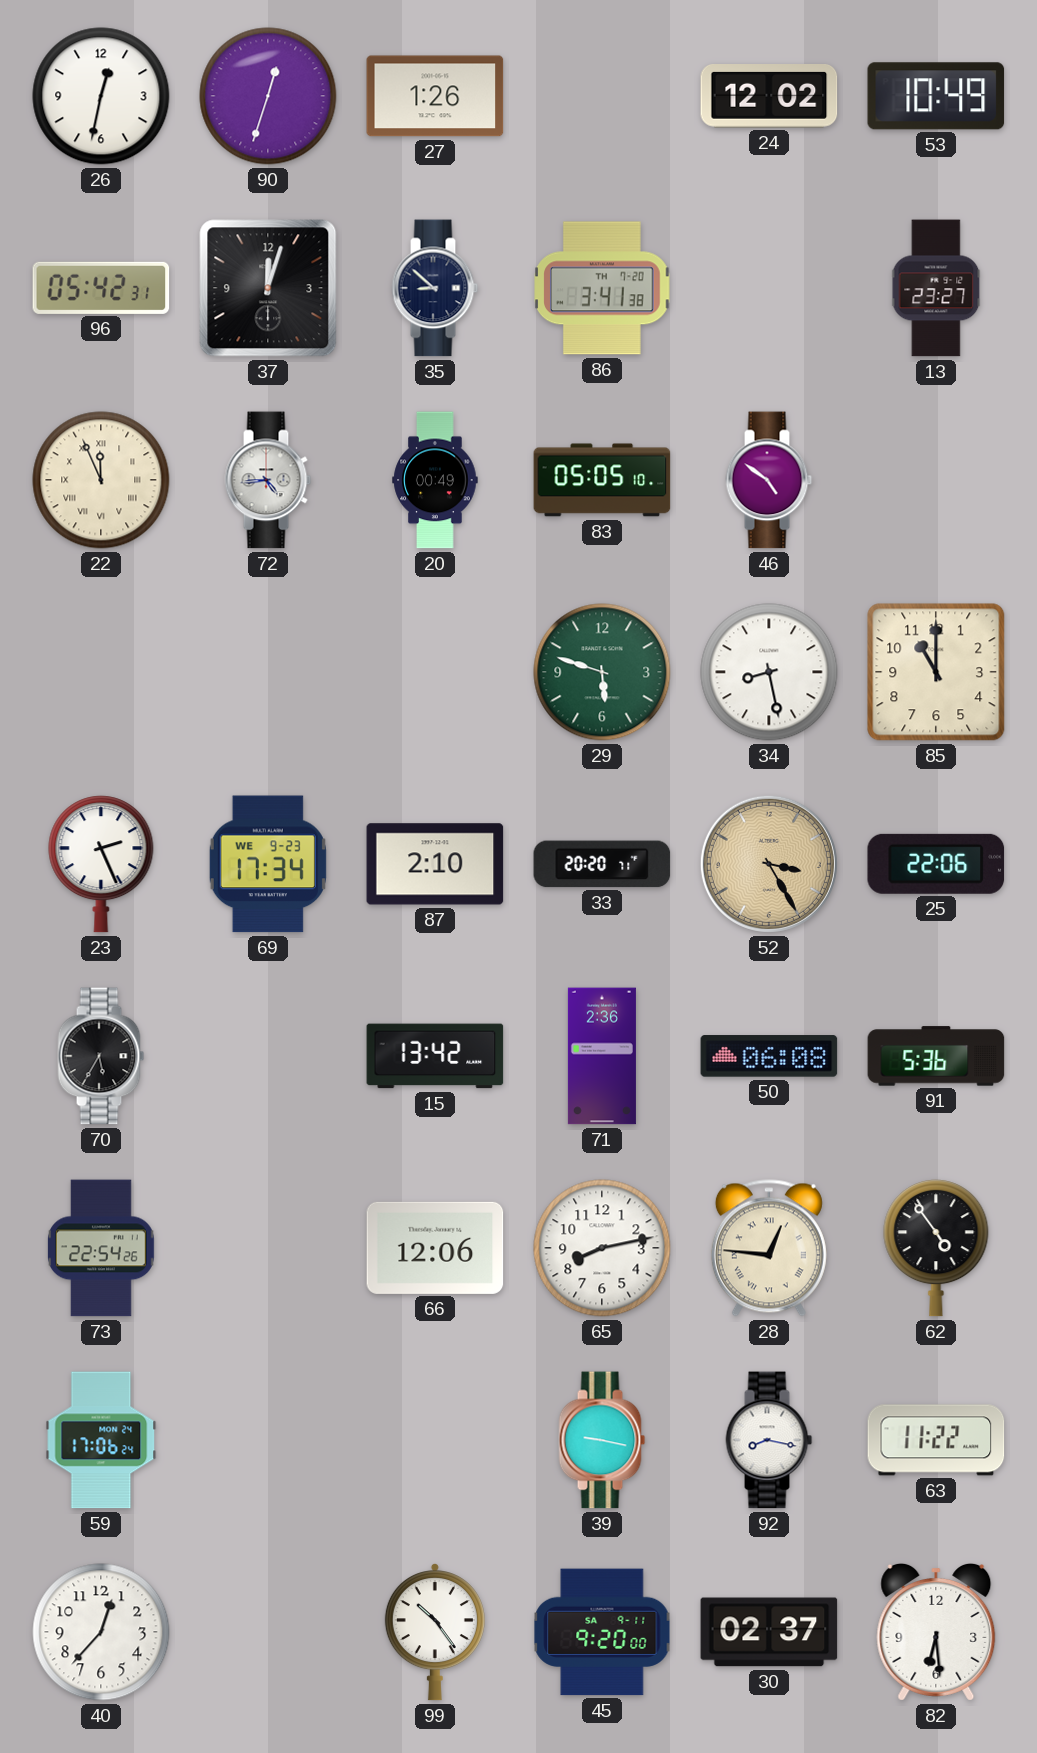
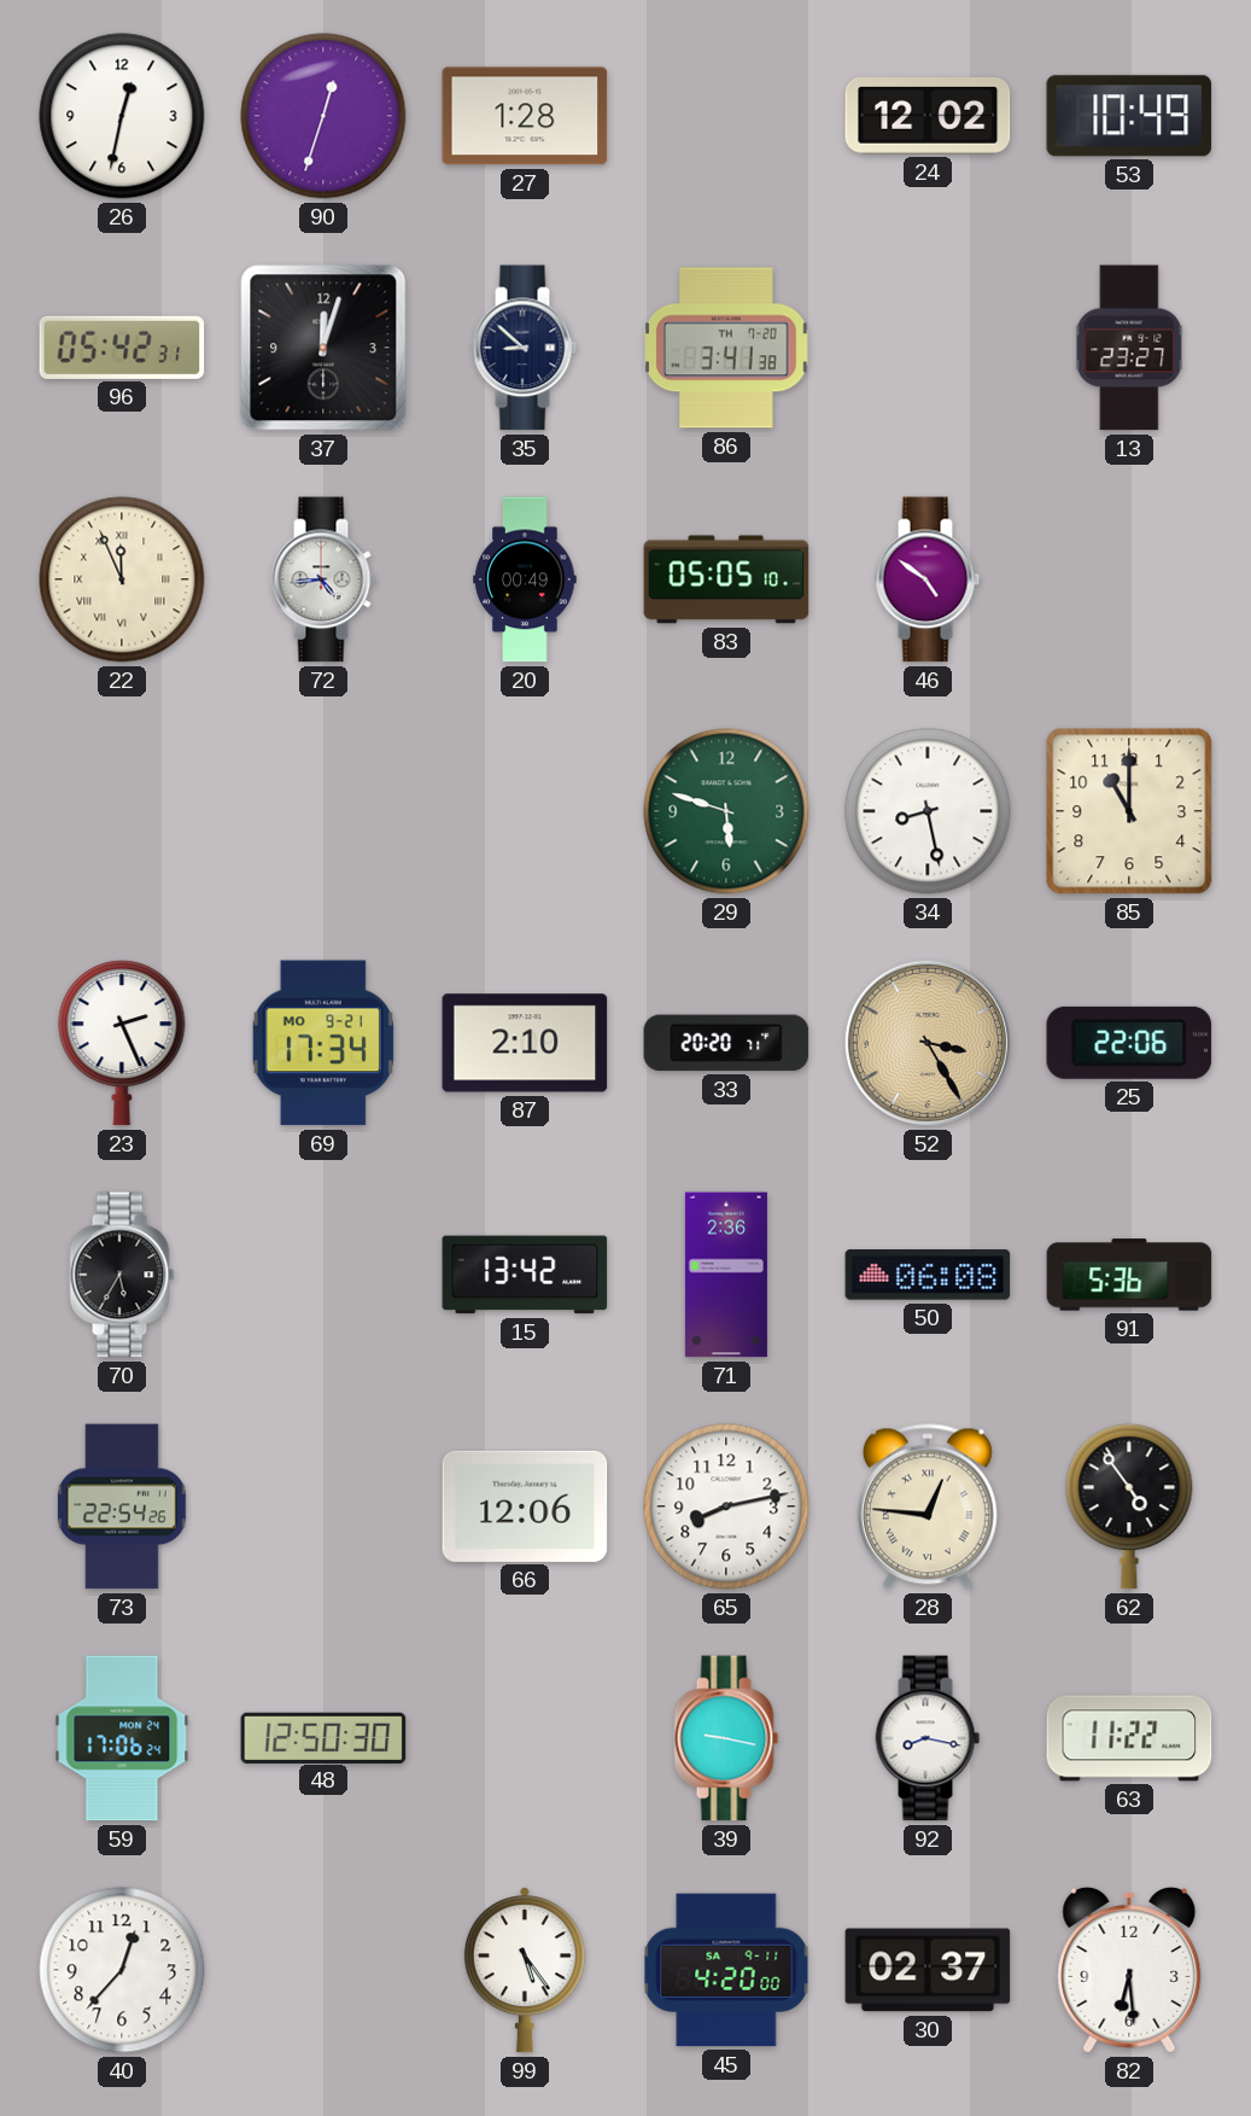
27: 1:26 -> 1:28 (525, 116)
69 date: WE 9-23 -> MO 9-21 (323, 1043)
48: none -> 12:50 (323, 1737)
99: 10:24 -> 5:24 (525, 1970)
45: 9:20 -> 4:20 (726, 1970)
